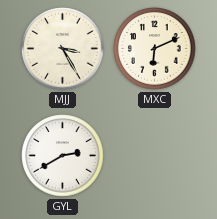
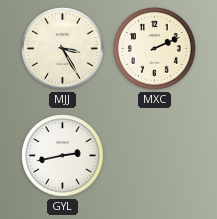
MXC: 6:11 -> 2:11 (155, 49)
GYL: 2:40 -> 2:43 (63, 156)
